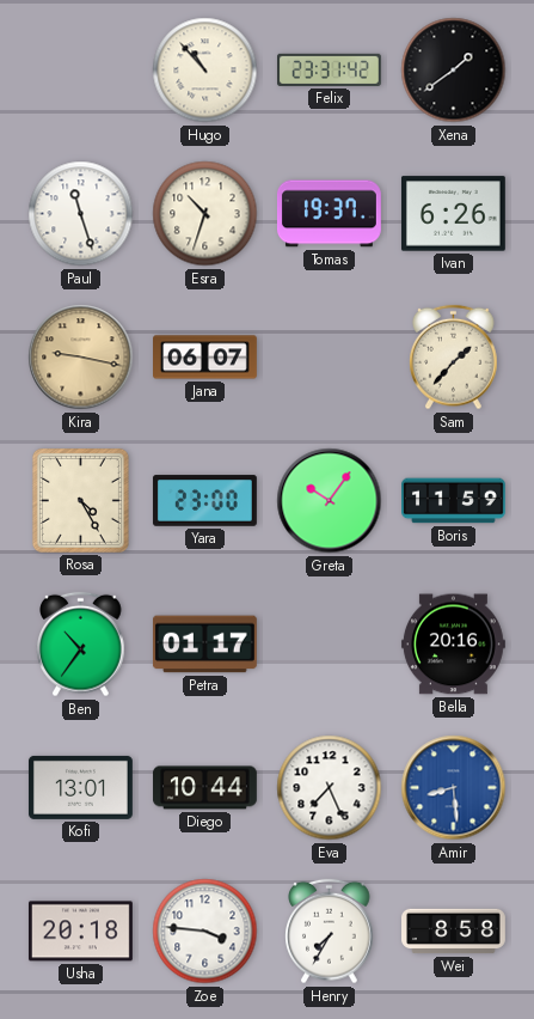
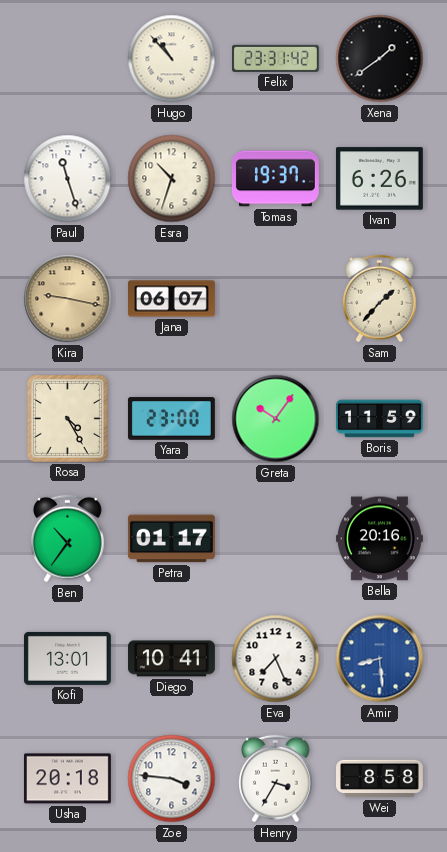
Diego: 10:44 -> 10:41 (172, 659)
Henry: 7:35 -> 3:35 (276, 779)
